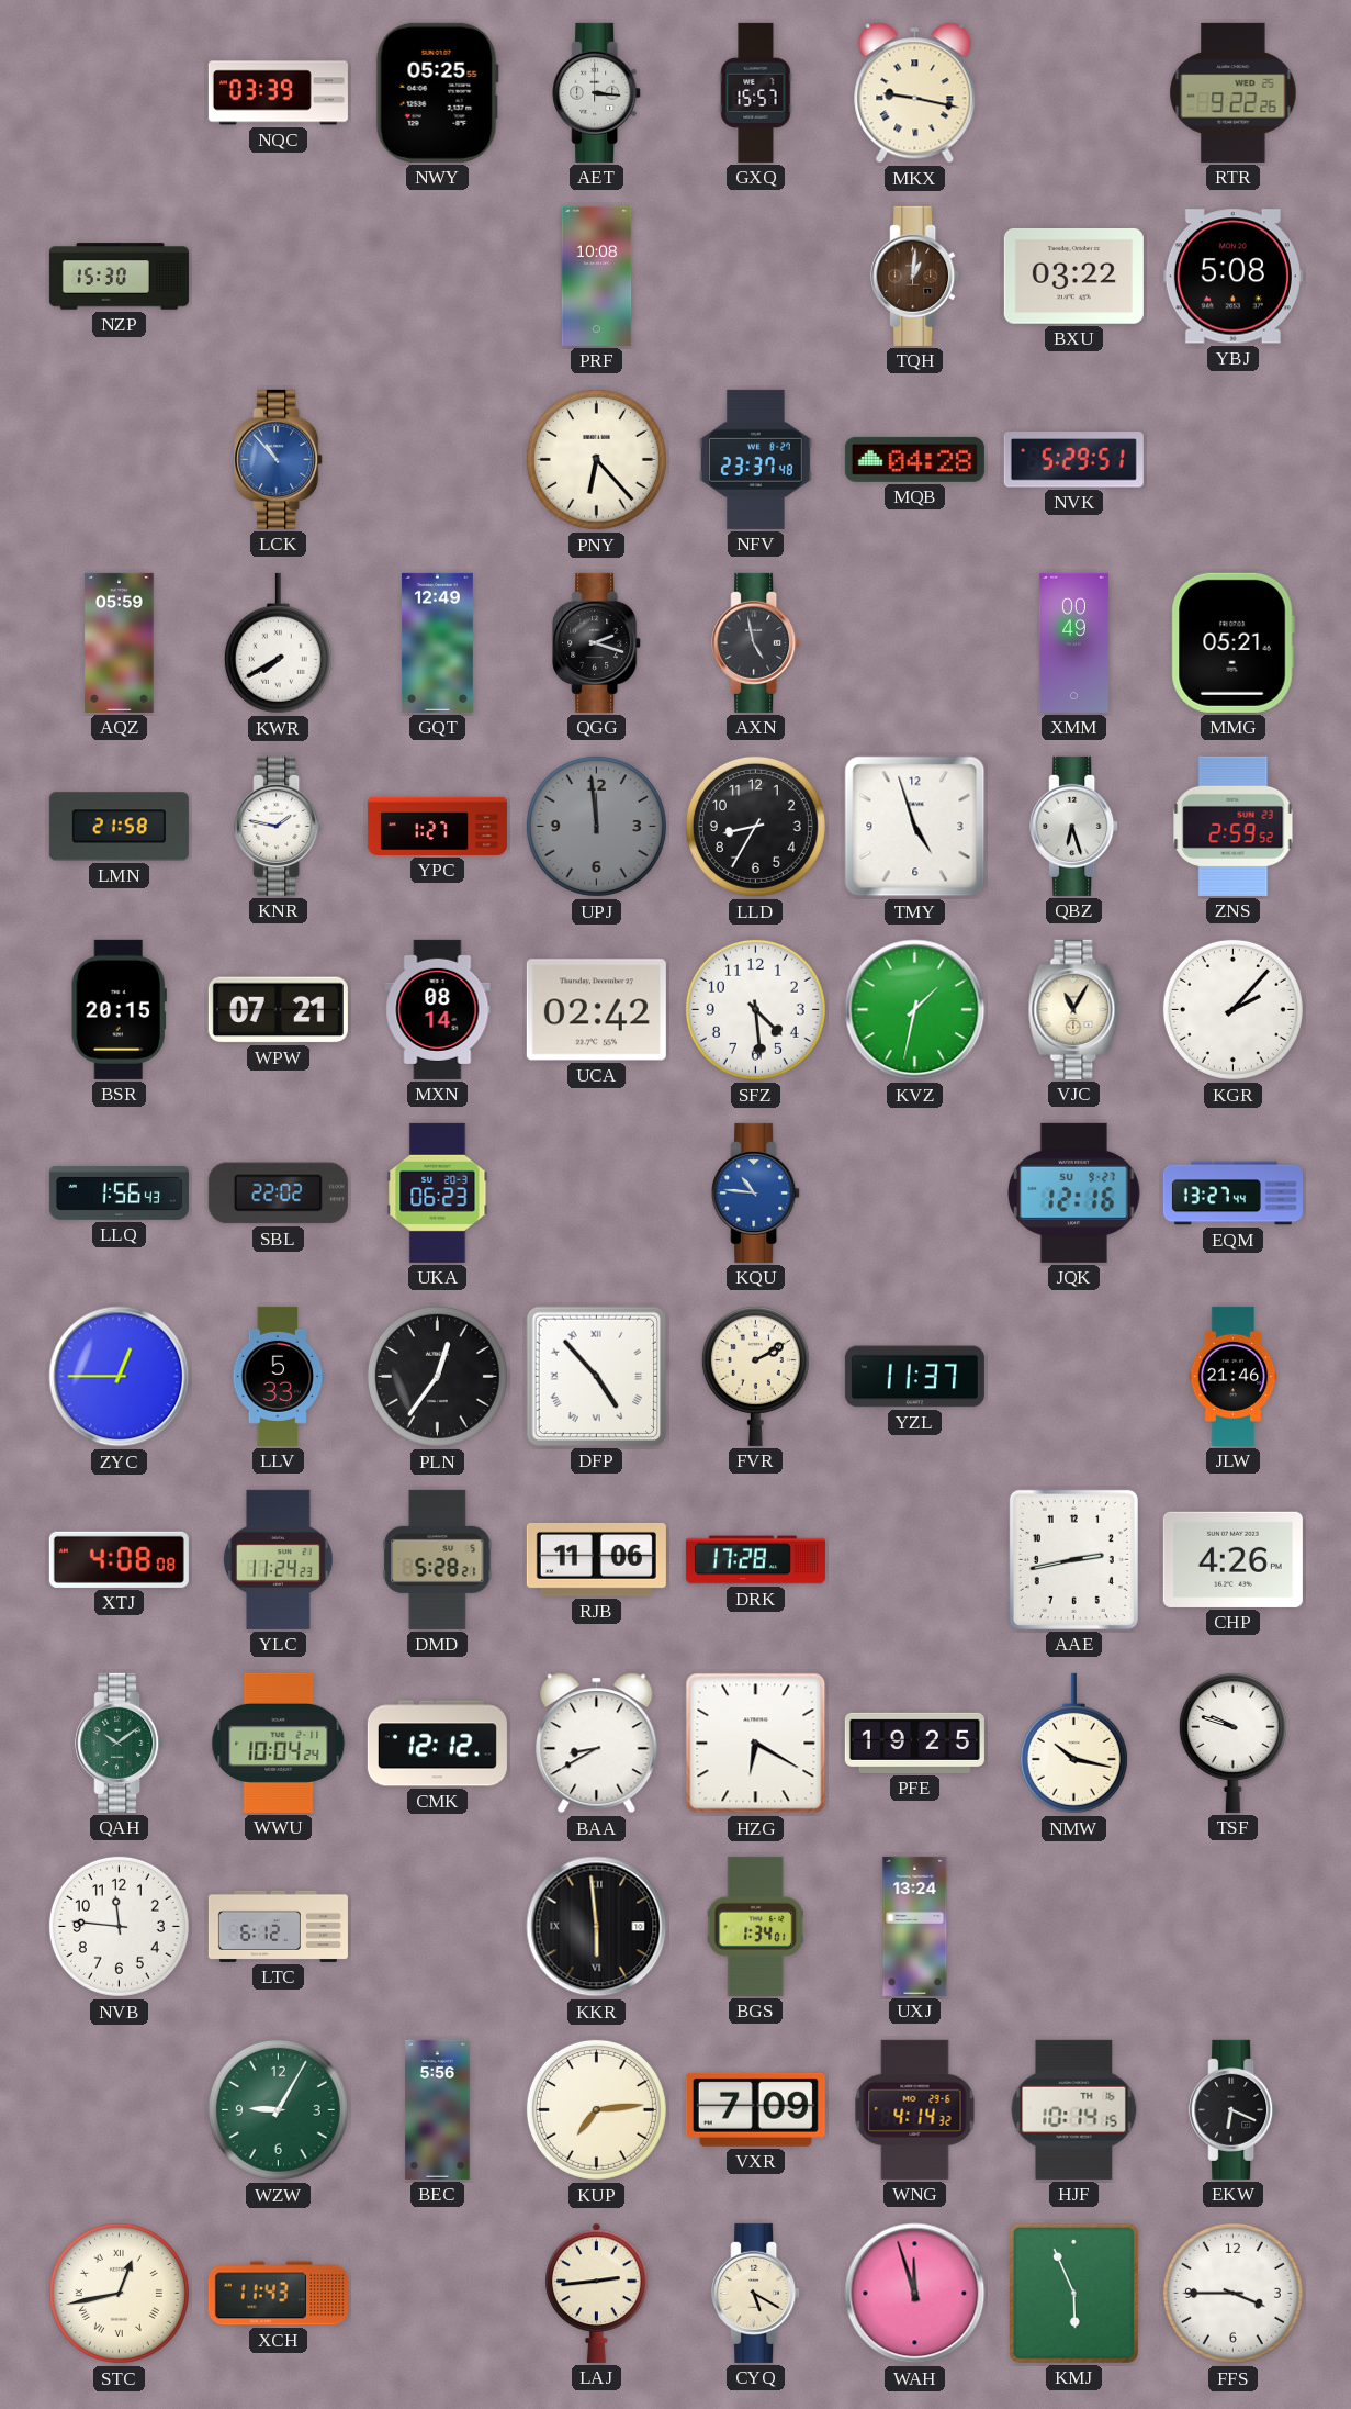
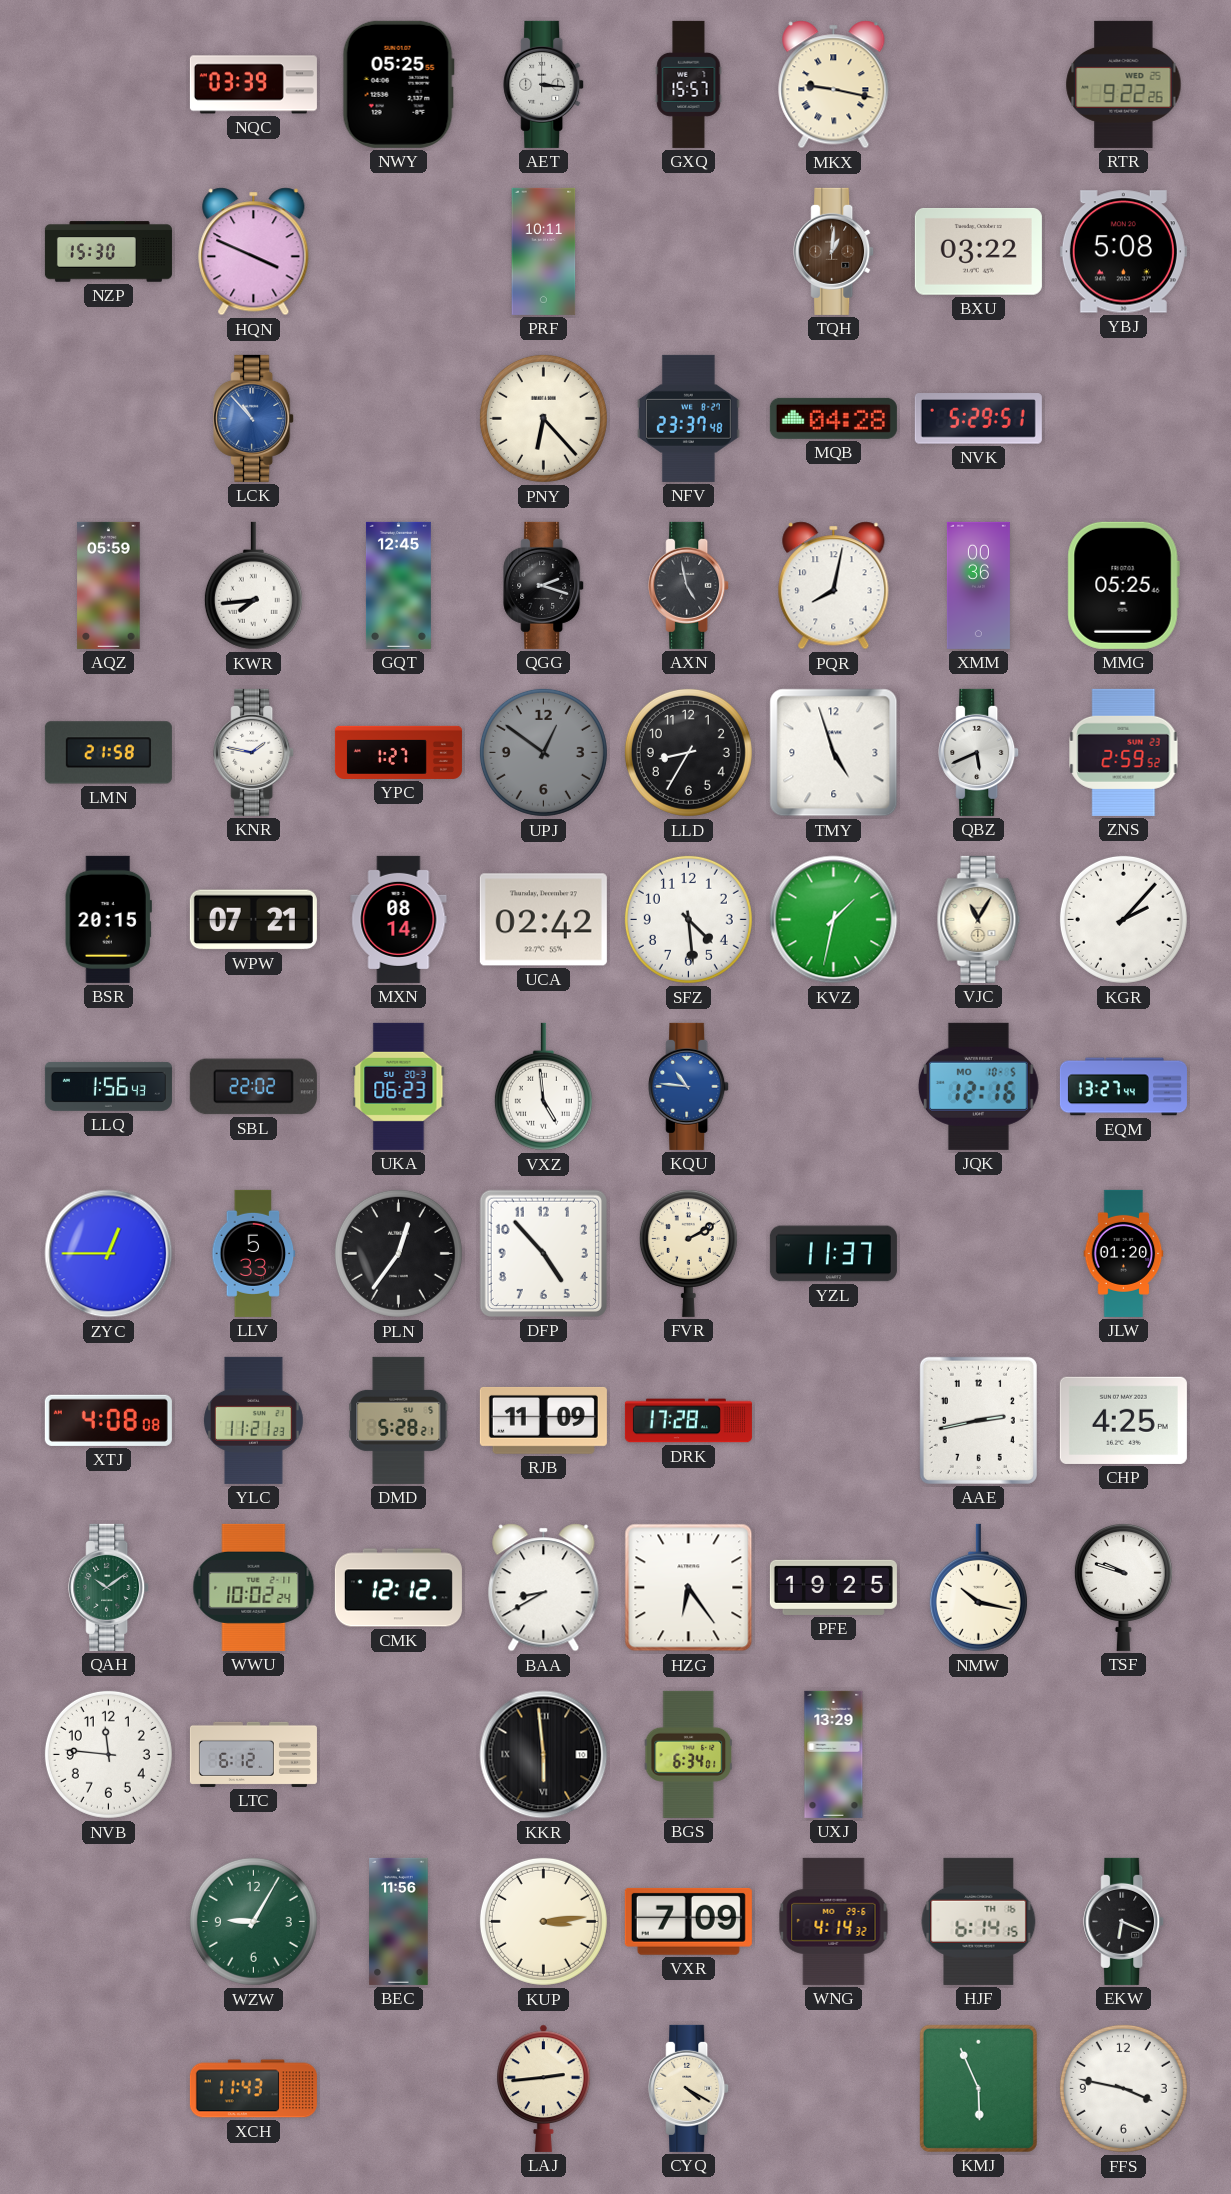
HQN: none -> 3:49 (254, 252)
PRF: 10:08 -> 10:11 (544, 251)
KWR: 7:40 -> 7:44 (253, 586)
GQT: 12:49 -> 12:45 (398, 585)
PQR: none -> 8:02 (834, 586)
XMM: 00:49 -> 00:36 (978, 585)
MMG: 05:21 -> 05:25 (1123, 585)
UPJ: 11:59 -> 12:51 (543, 752)
QBZ: 6:27 -> 5:41 (979, 752)
VXZ: none -> 4:59 (543, 1087)
JQK date: SU 9-27 -> MO 10-5 (978, 1086)
DFP numerals: Roman -> Arabic (543, 1253)
JLW: 21:46 -> 01:20 (1124, 1253)
YLC: 11:24 -> 11:21 (254, 1420)
RJB: 11:06 -> 11:09 (543, 1420)
CHP: 4:26 -> 4:25 (1123, 1420)
WWU: 10:04 -> 10:02 (254, 1587)
HZG: 6:20 -> 6:24 (689, 1588)
BGS: 1:34 -> 6:34 (688, 1754)
UXJ: 13:24 -> 13:29 (834, 1754)
BEC: 5:56 -> 11:56 (399, 1921)
KUP: 7:14 -> 3:14 (543, 1921)
HJF: 10:14 -> 6:14 (979, 1921)
STC: 12:43 -> none (119, 2293)
CYQ: 5:20 -> 4:20 (689, 2088)
WAH: 11:57 -> none (915, 2294)
FFS: 3:45 -> 3:47 (1123, 2088)
